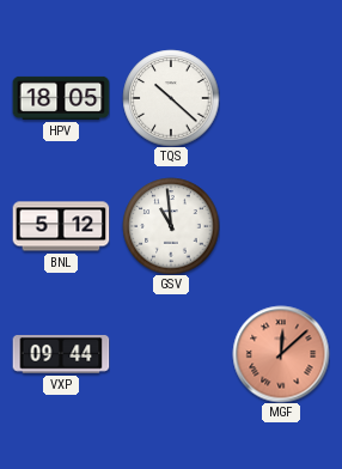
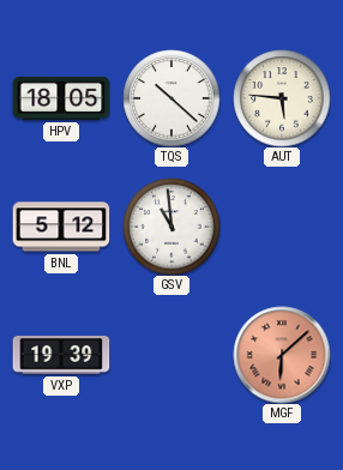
AUT: none -> 5:46 (282, 98)
VXP: 09:44 -> 19:39 (61, 355)
MGF: 12:08 -> 6:08 (282, 355)
